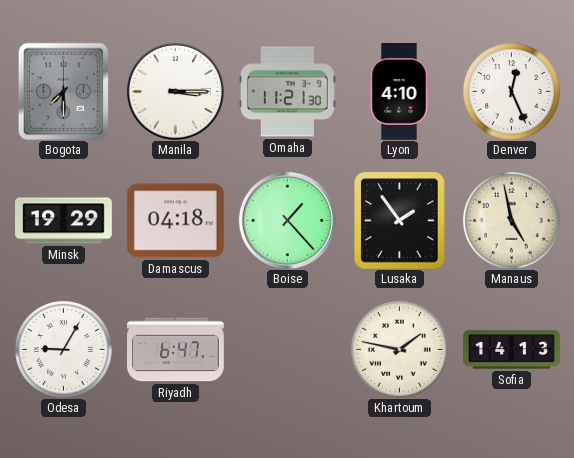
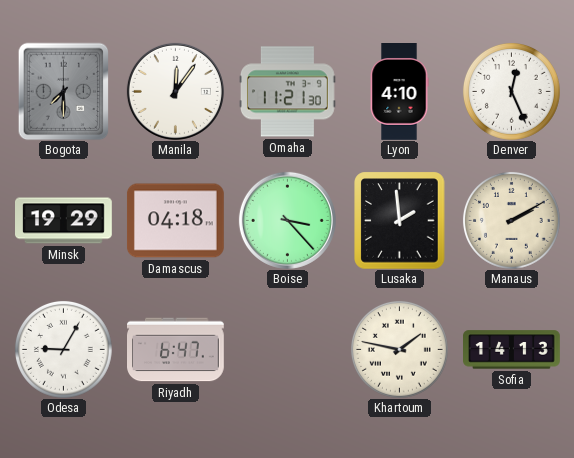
Manila: 3:15 -> 12:06 (175, 91)
Boise: 1:23 -> 3:23 (287, 220)
Lusaka: 1:54 -> 1:59 (400, 220)
Manaus: 4:58 -> 2:10 (511, 220)
